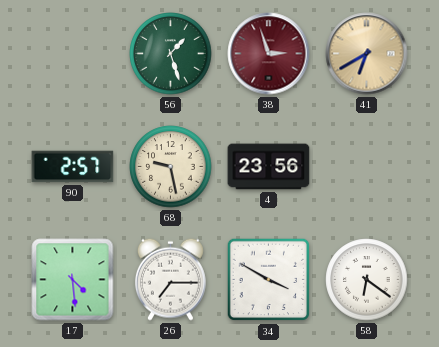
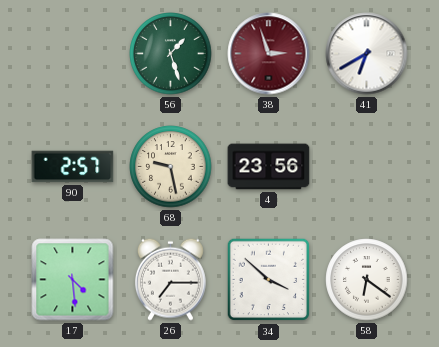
41 dial: champagne -> white (367, 54)
34: 3:50 -> 3:52 (269, 280)
